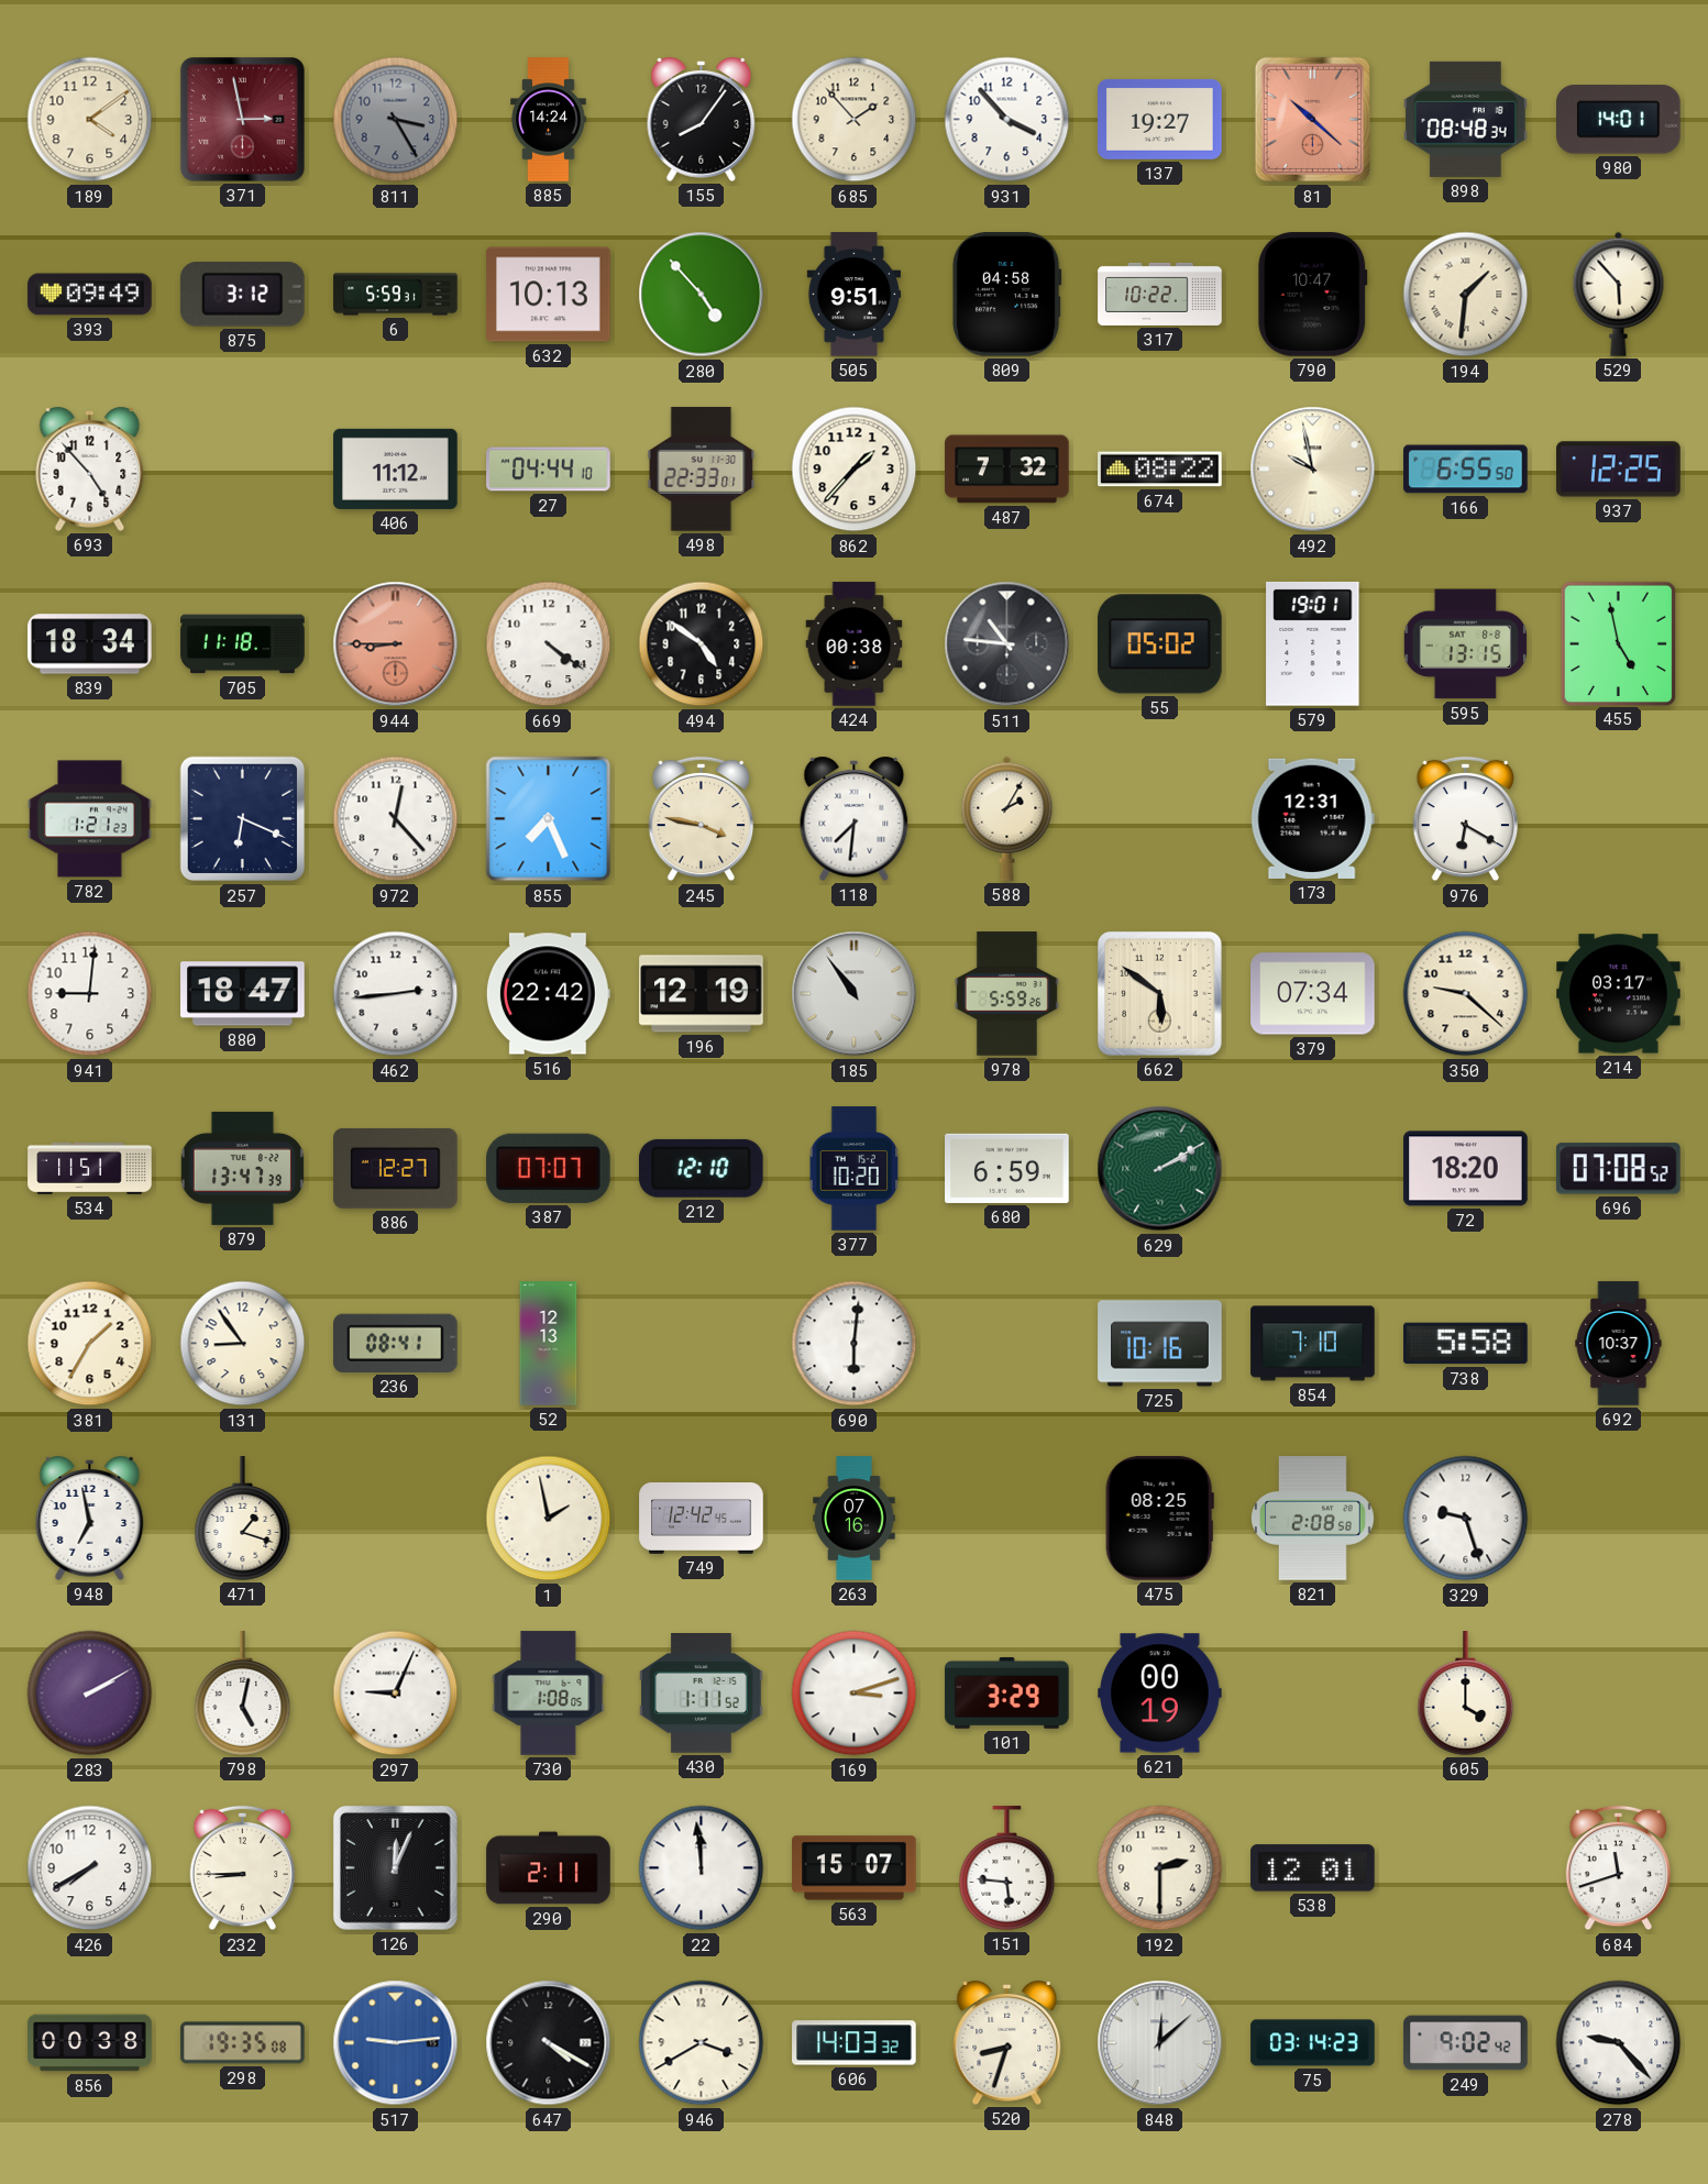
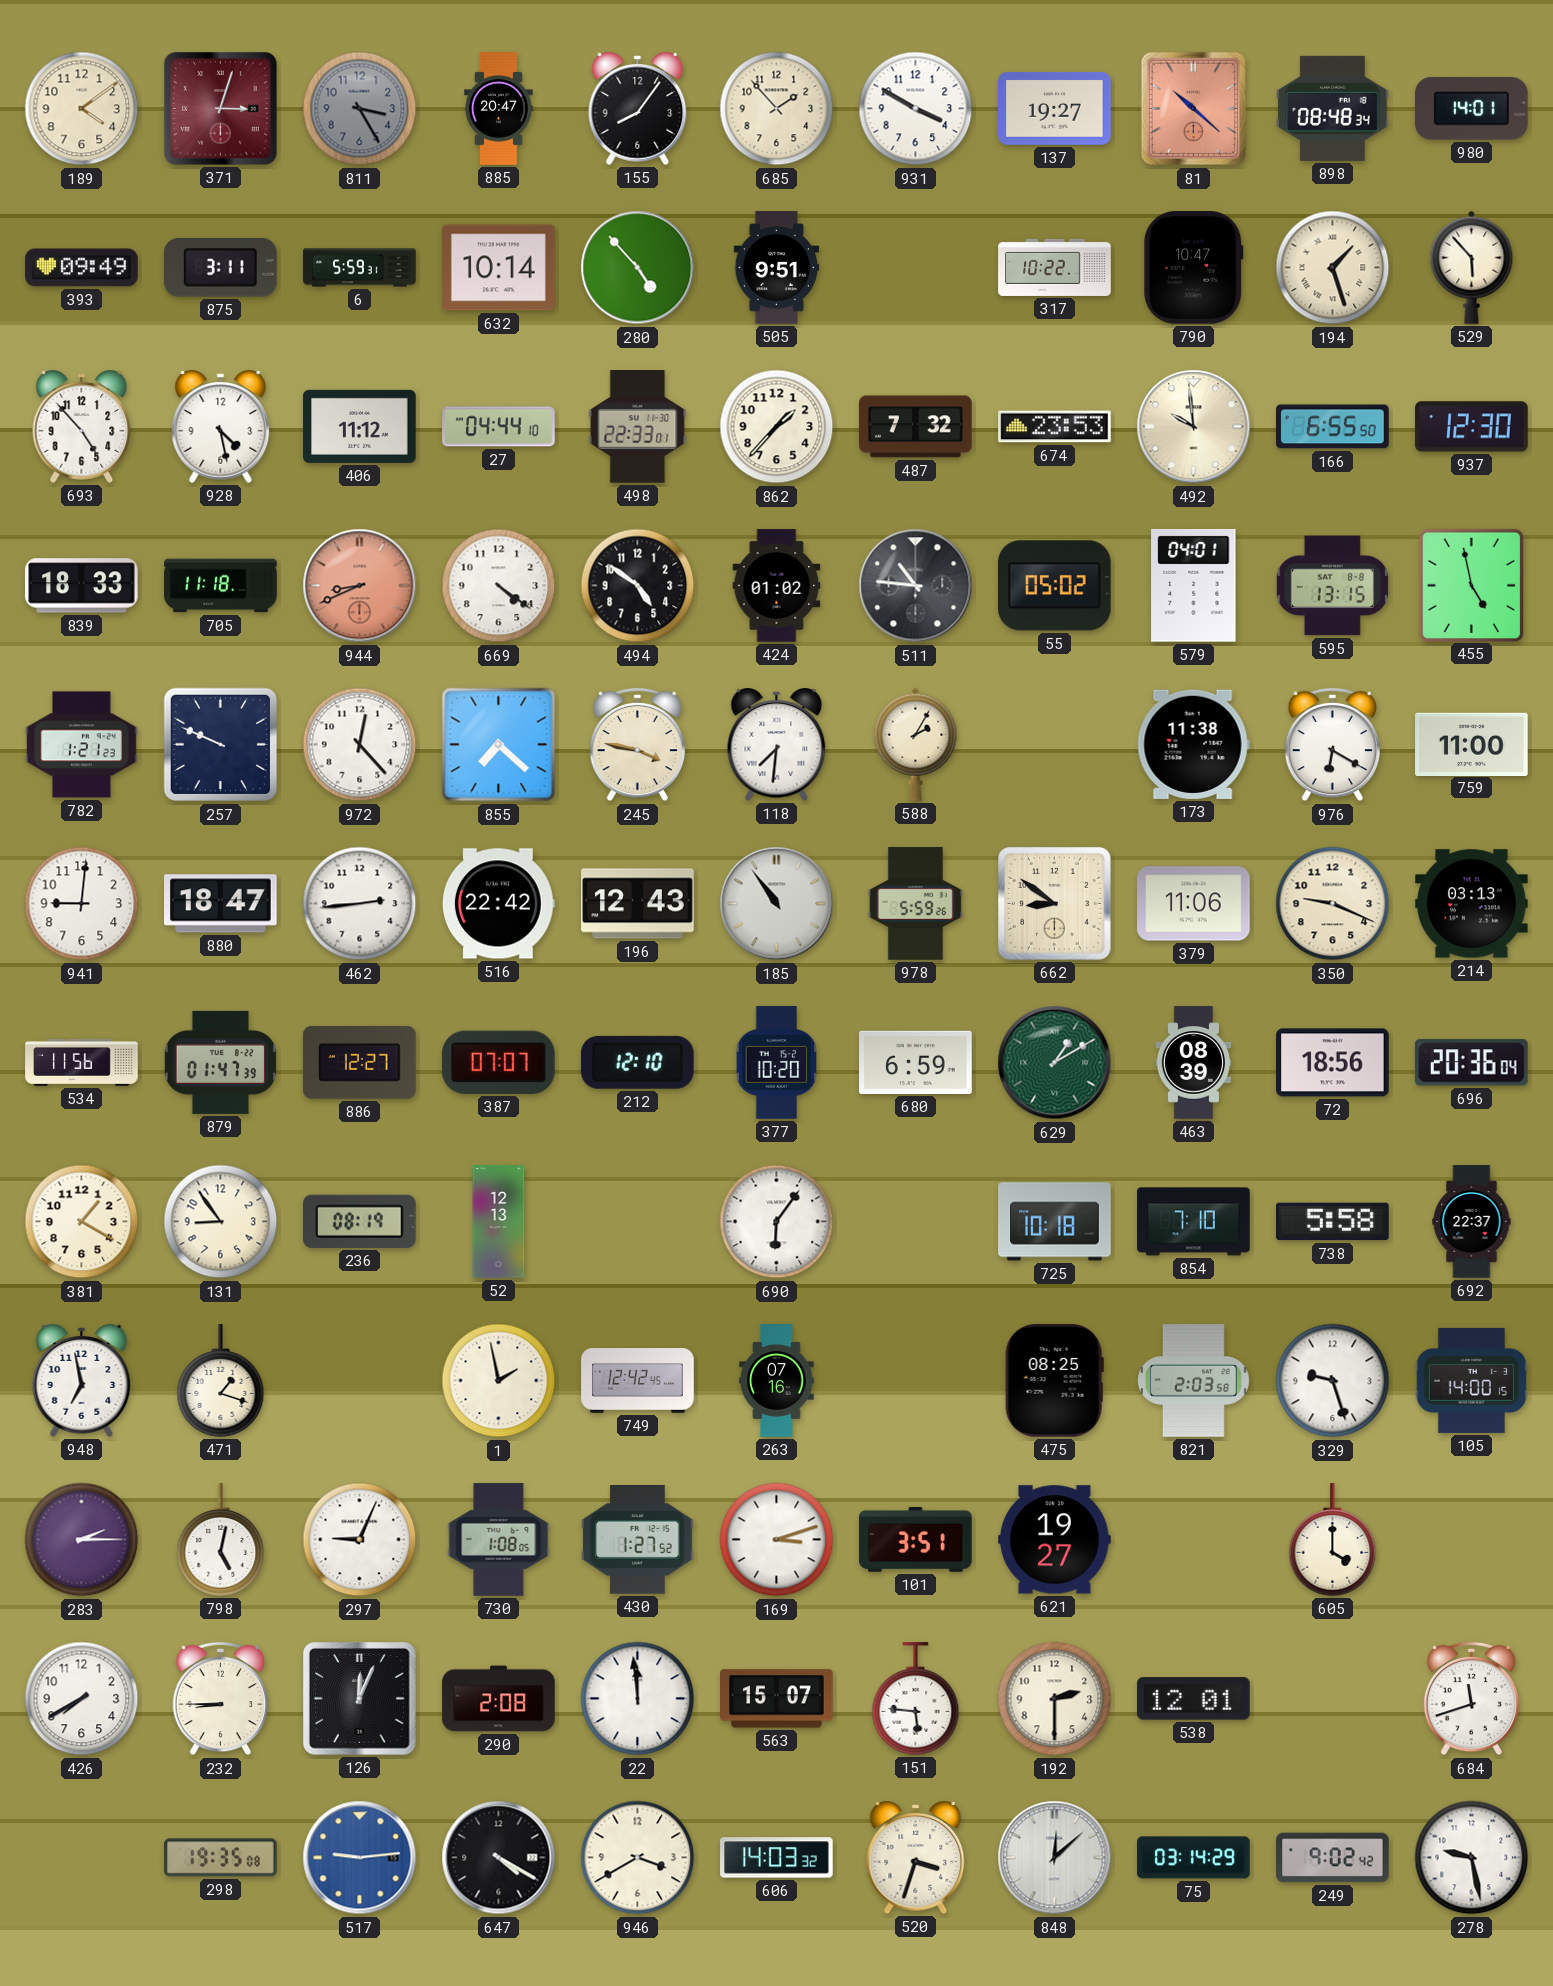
371: 2:58 -> 3:03 (221, 109)
885: 14:24 -> 20:47 (499, 109)
931: 3:53 -> 3:50 (916, 109)
875: 3:12 -> 3:11 (220, 268)
632: 10:13 -> 10:14 (499, 268)
809: 04:58 -> none (1006, 295)
194: 1:31 -> 1:27 (1333, 268)
928: none -> 4:28 (221, 426)
674: 08:22 -> 23:53 (1055, 427)
492: 9:58 -> 9:59 (1194, 427)
937: 12:25 -> 12:30 (1472, 427)
839: 18:34 -> 18:33 (82, 586)
944: 8:45 -> 8:41 (360, 586)
424: 00:38 -> 01:02 (777, 586)
579: 19:01 -> 04:01 (1194, 585)
257: 6:19 -> 9:49 (221, 745)
855: 7:26 -> 7:22 (499, 745)
173: 12:31 -> 11:38 (1193, 744)
759: none -> 11:00 (1472, 744)
196: 12:19 -> 12:43 (638, 904)
662: 5:51 -> 8:51 (1055, 904)
379: 07:34 -> 11:06 (1194, 904)
350: 9:22 -> 9:19 (1333, 904)
214: 03:17 -> 03:13 (1472, 904)
534: 11:51 -> 11:56 (82, 1062)
879: 13:47 -> 01:47 (220, 1062)
629: 2:10 -> 1:10 (1055, 1063)
463: none -> 08:39 (1194, 1063)
72: 18:20 -> 18:56 (1333, 1063)
696: 07:08 -> 20:36 (1471, 1063)
381: 1:35 -> 1:20 (82, 1222)
236: 08:41 -> 08:19 (360, 1221)
690: 6:01 -> 6:06 (777, 1222)
725: 10:16 -> 10:18 (1055, 1222)
692: 10:37 -> 22:37 (1472, 1222)
821: 2:08 -> 2:03 (1194, 1381)
105: none -> 14:00 (1471, 1380)
283: 2:10 -> 2:15 (82, 1540)
430: 1:11 -> 1:27 (638, 1540)
101: 3:29 -> 3:51 (916, 1539)
621: 00:19 -> 19:27 (1055, 1540)
290: 2:11 -> 2:08 (499, 1699)
856: 00:38 -> none (90, 2043)
520: 8:33 -> 3:33 (916, 1857)
75: 03:14:23 -> 03:14:29 (1194, 1858)
278: 9:23 -> 9:28 (1472, 1858)
